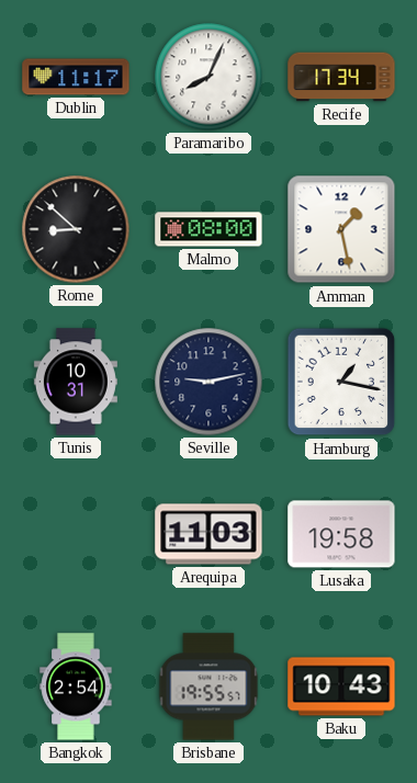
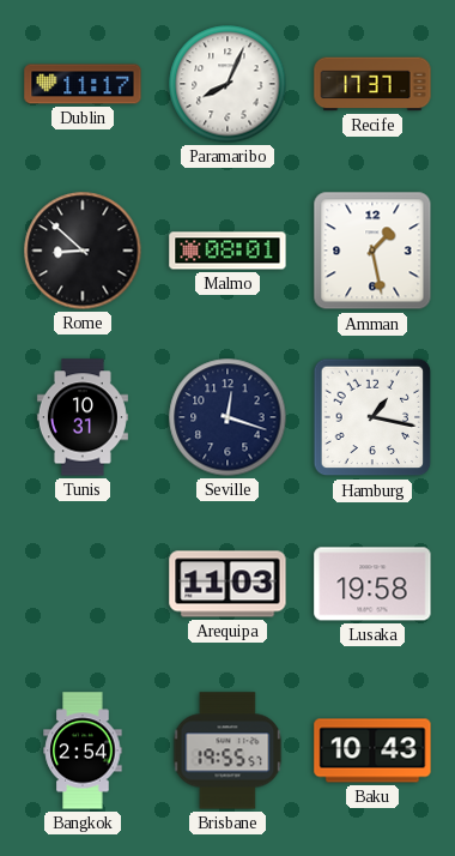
Recife: 17:34 -> 17:37 (372, 84)
Malmo: 08:00 -> 08:01 (227, 251)
Seville: 9:13 -> 12:18 (227, 417)
